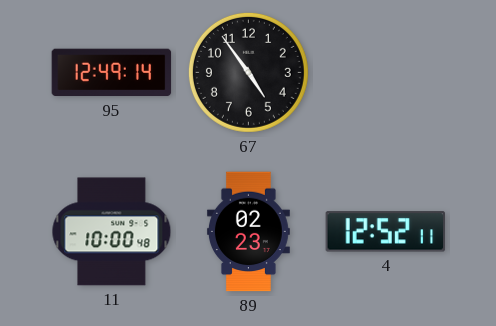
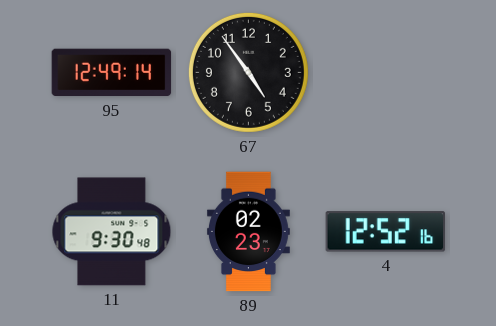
11: 10:00 -> 9:30 (112, 232)
4: 12:52:11 -> 12:52:16 (386, 232)
